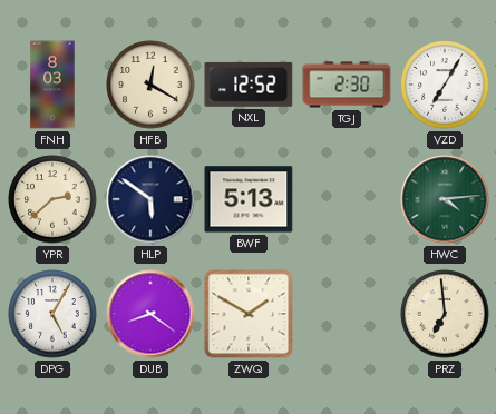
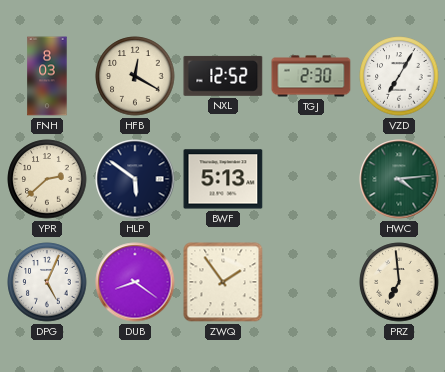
DPG: 5:05 -> 5:04 (47, 282)
ZWQ: 1:50 -> 1:54 (223, 282)
